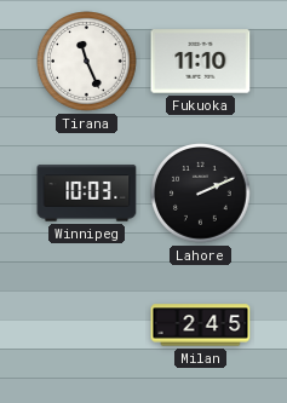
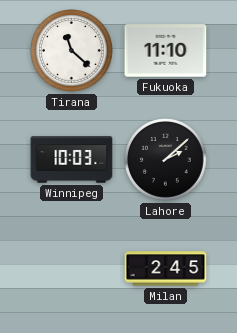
Tirana: 11:26 -> 11:22 (72, 51)
Lahore: 2:11 -> 2:08 (166, 160)
